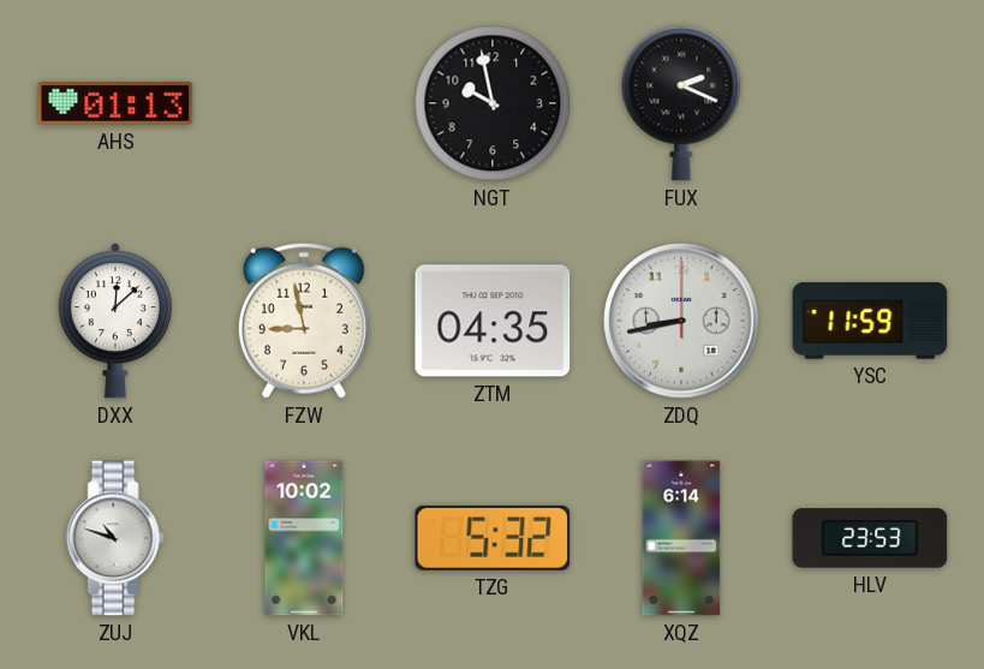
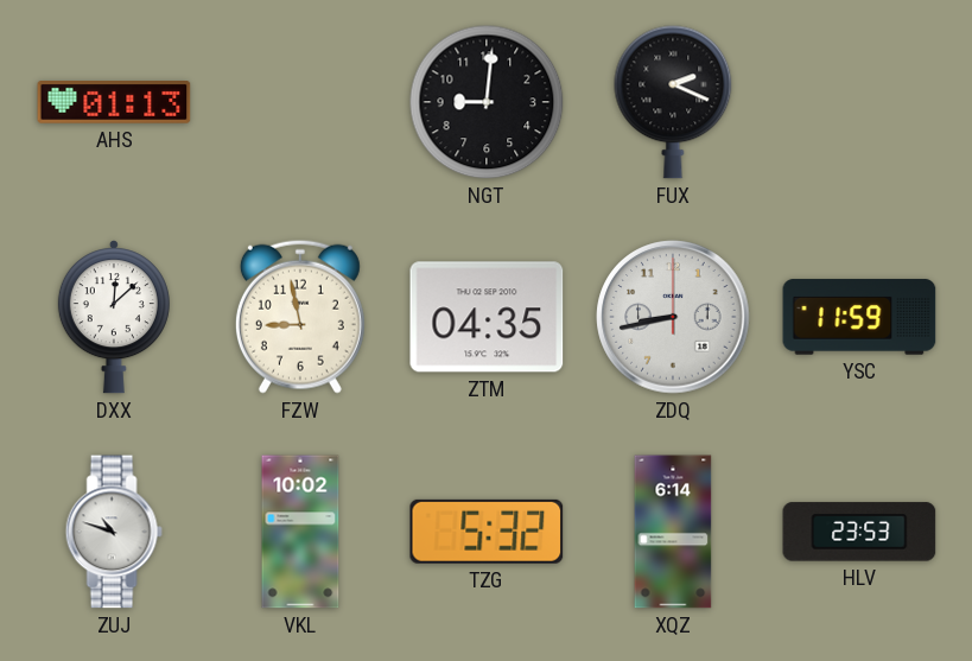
NGT: 9:58 -> 9:01 (487, 102)
